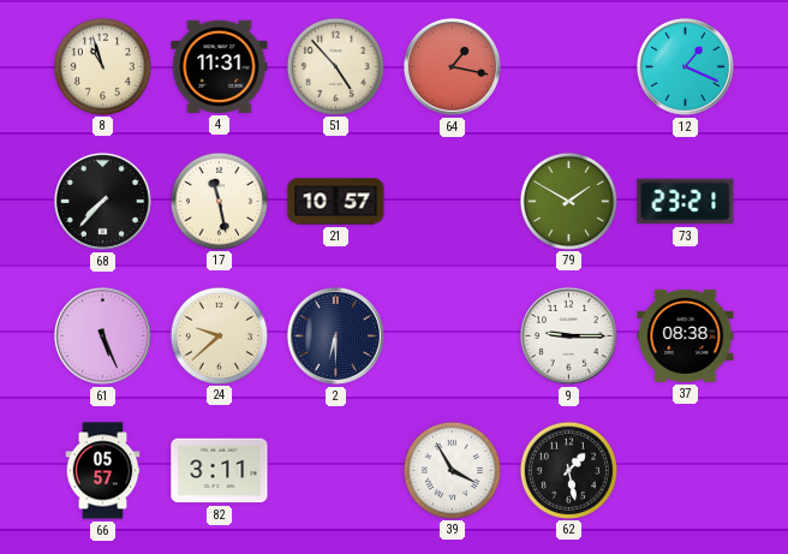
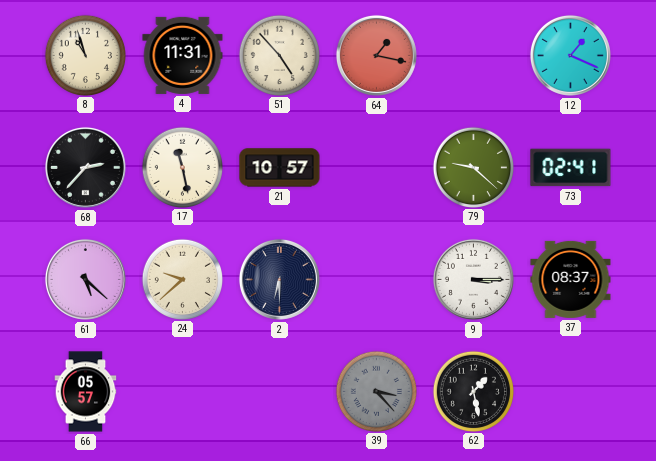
68: 7:37 -> 2:37 (85, 167)
79: 1:50 -> 9:22 (473, 167)
73: 23:21 -> 02:41 (571, 168)
61: 5:26 -> 5:22 (85, 279)
9: 9:15 -> 3:15 (473, 279)
37: 08:38 -> 08:37 (571, 279)
82: 3:11 -> none (220, 471)
39: 3:55 -> 3:23 (376, 391)
39 dial: white -> grey (376, 391)
